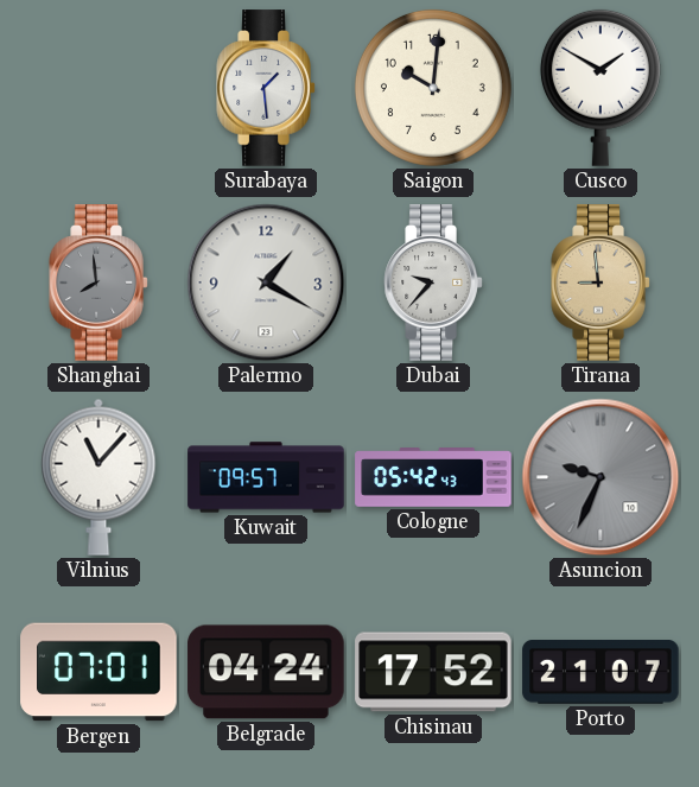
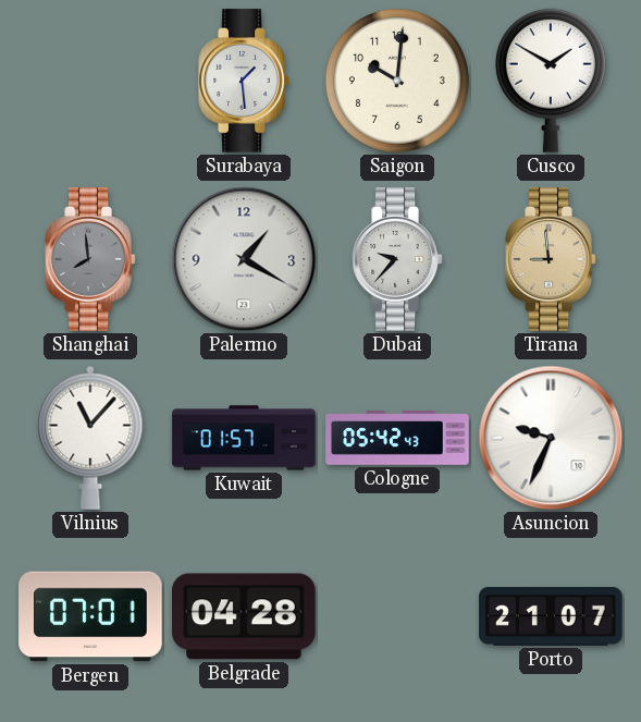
Kuwait: 09:57 -> 01:57 (244, 438)
Asuncion dial: grey -> white (551, 438)
Belgrade: 04:24 -> 04:28 (244, 616)
Chisinau: 17:52 -> none (433, 672)
